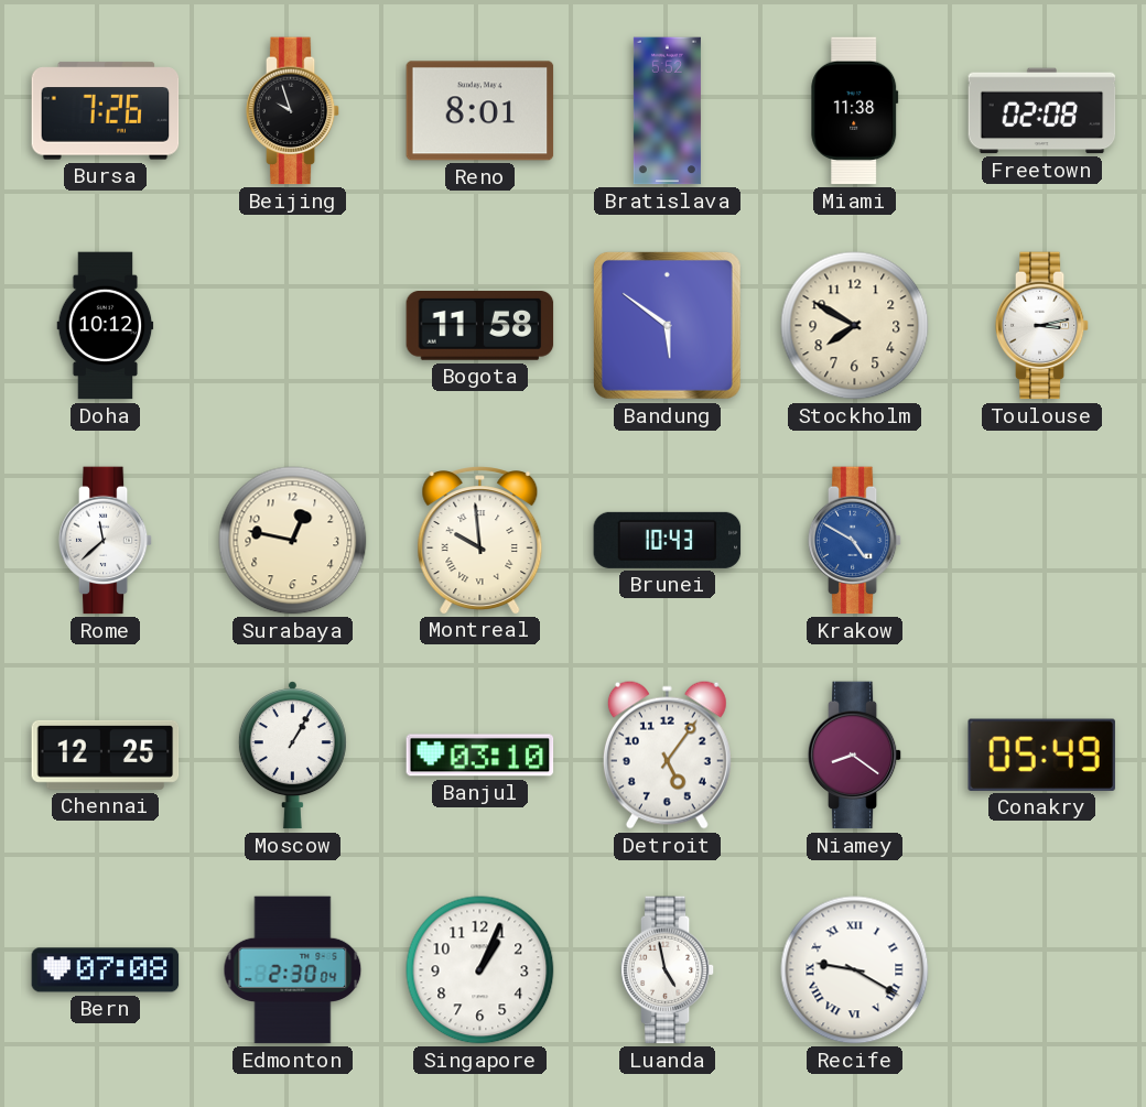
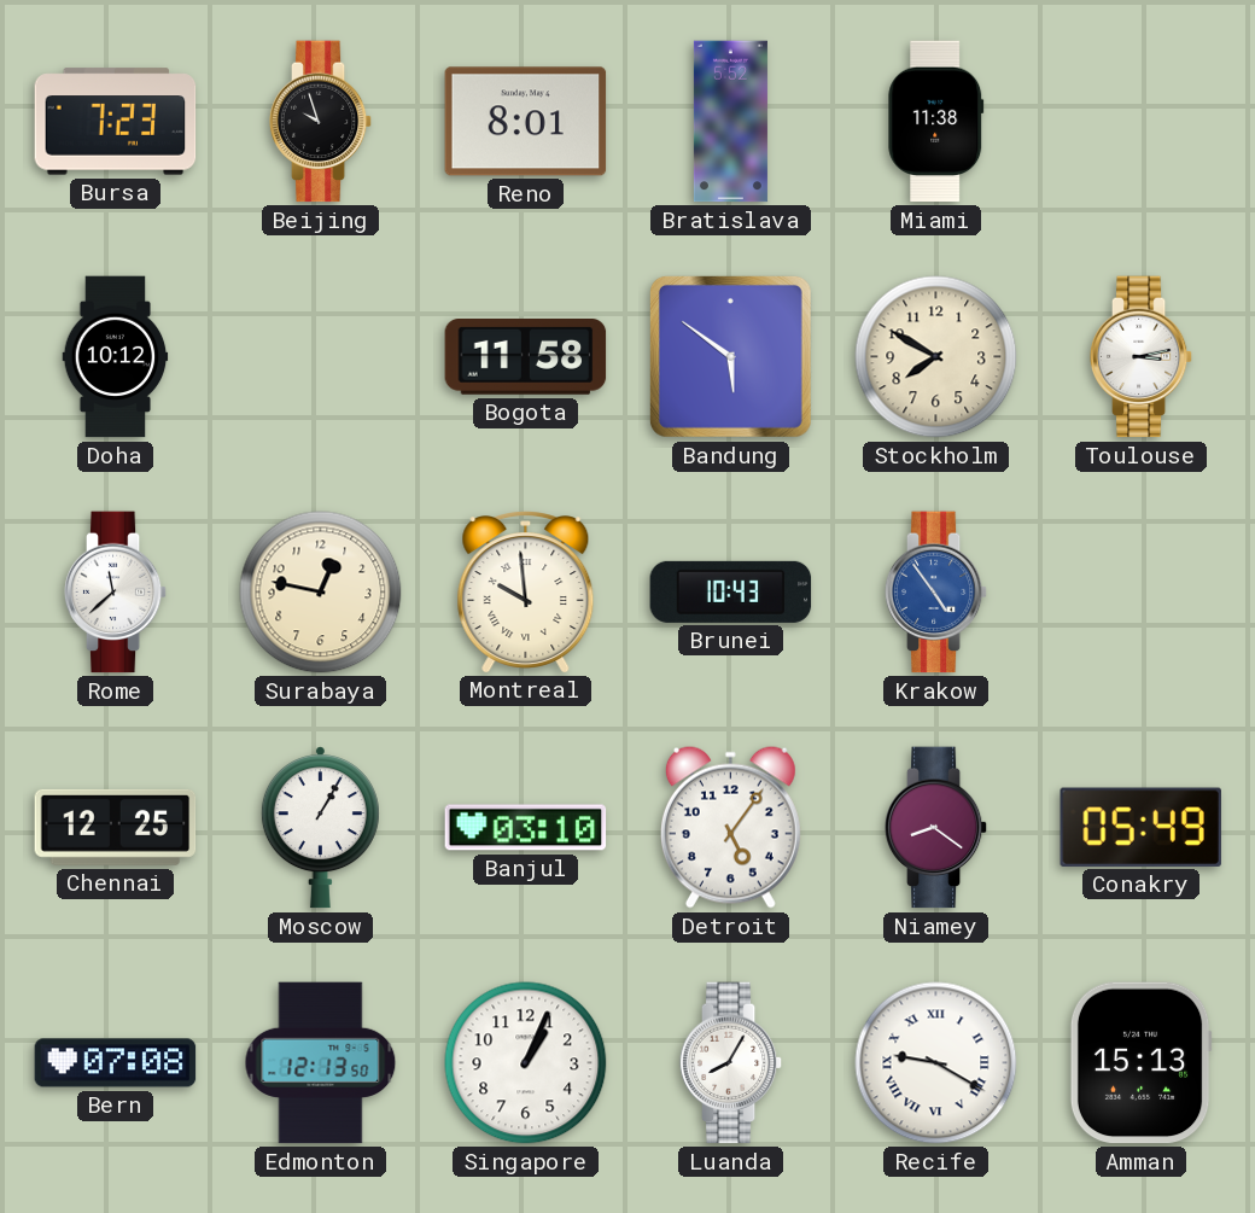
Bursa: 7:26 -> 7:23 (116, 122)
Freetown: 02:08 -> none (1042, 111)
Krakow: 4:50 -> 4:54 (936, 593)
Edmonton: 2:30 -> 12:13 (321, 1063)
Luanda: 4:58 -> 8:05 (731, 1063)
Amman: none -> 15:13 (1140, 1063)
